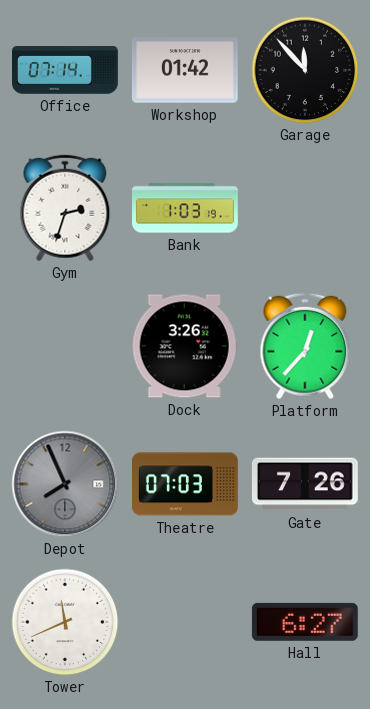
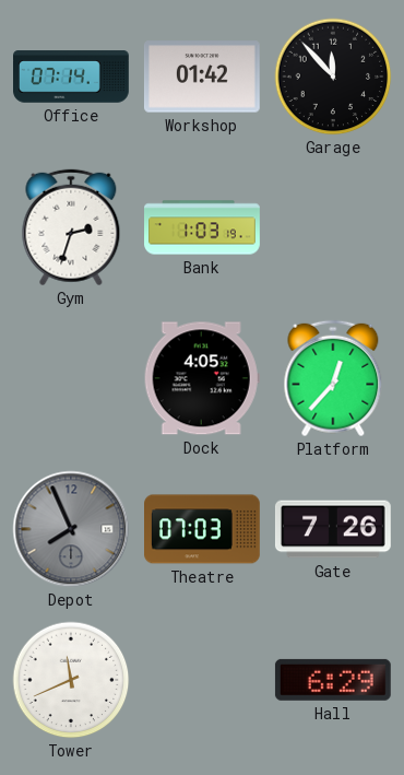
Dock: 3:26 -> 4:05 (202, 378)
Hall: 6:27 -> 6:29 (333, 680)
